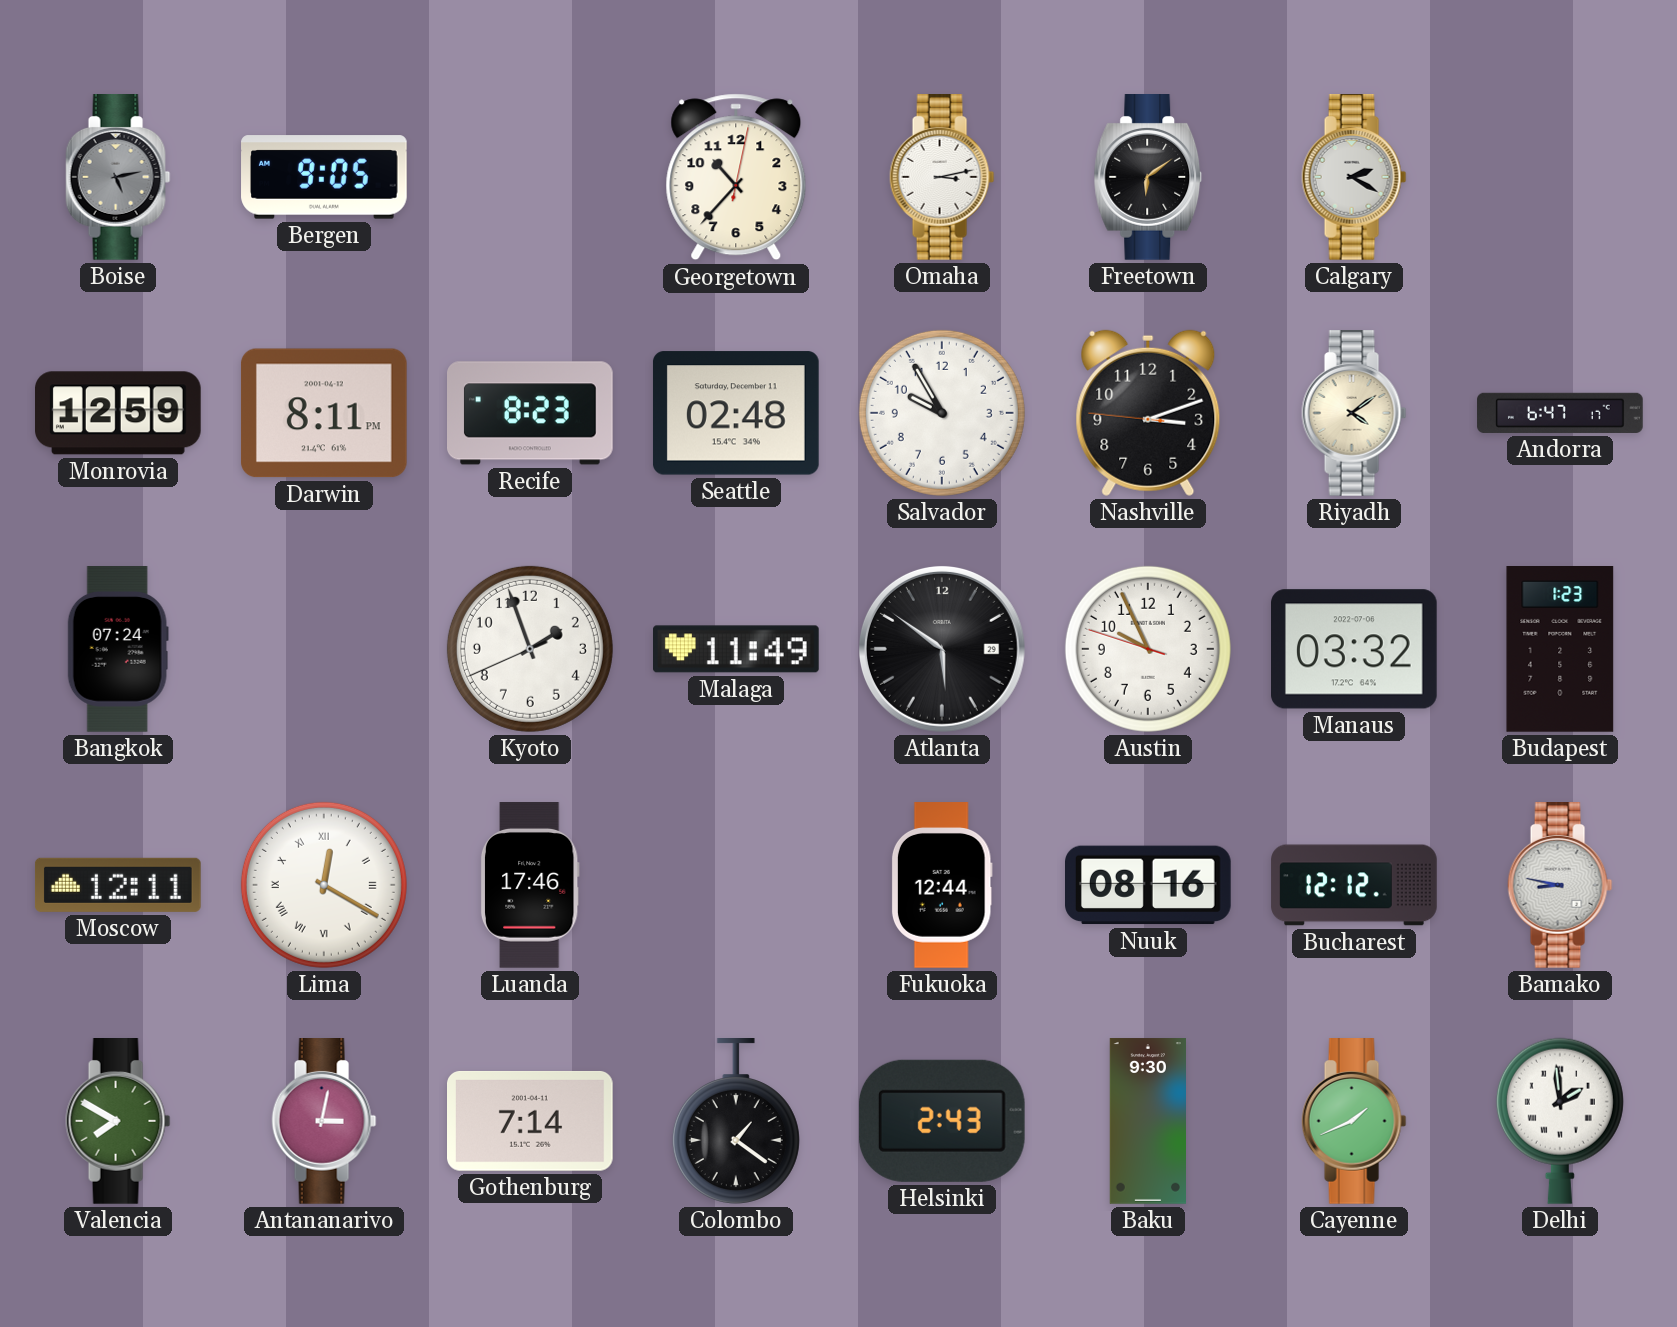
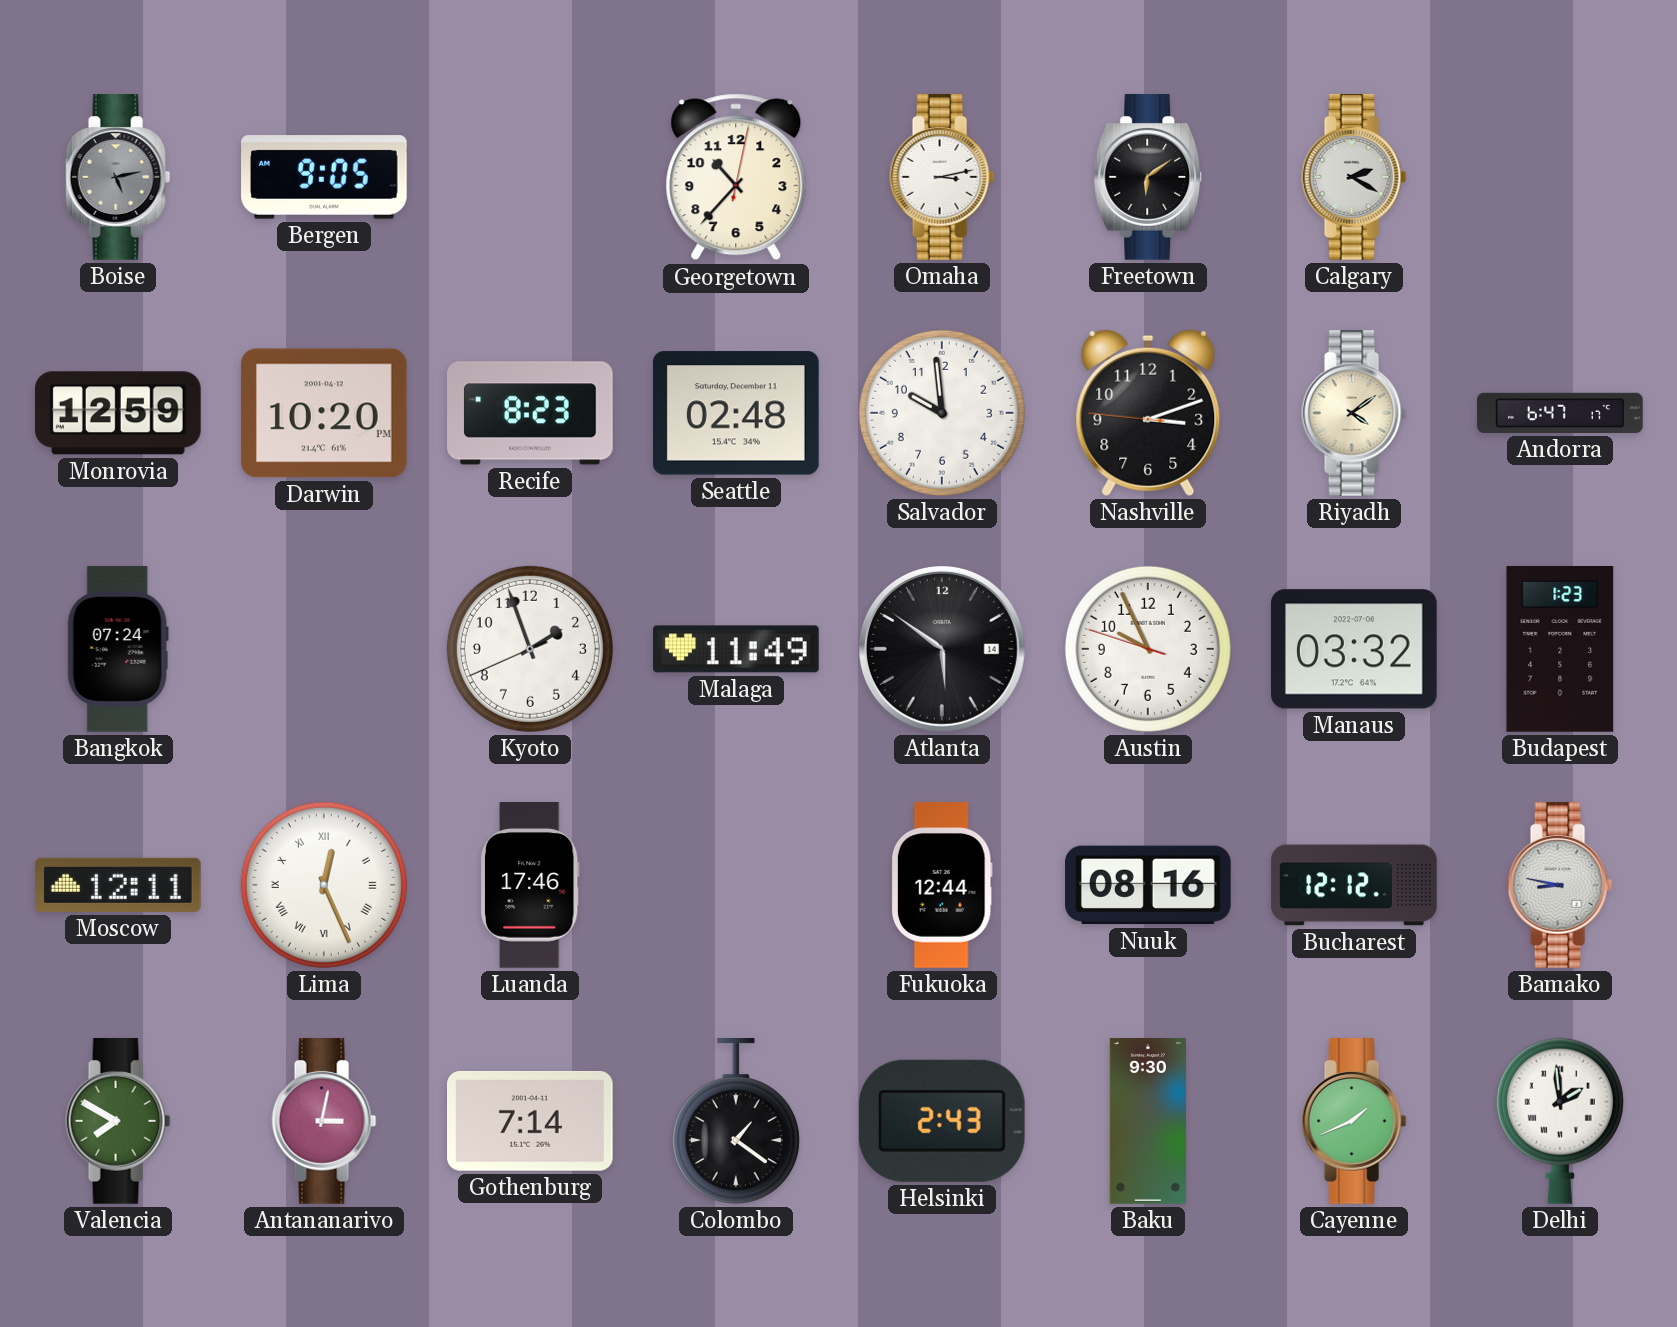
Darwin: 8:11 -> 10:20 (324, 413)
Salvador: 9:55 -> 9:59 (942, 413)
Atlanta date: 29 -> 14 (942, 649)
Lima: 12:20 -> 12:26 (324, 885)
